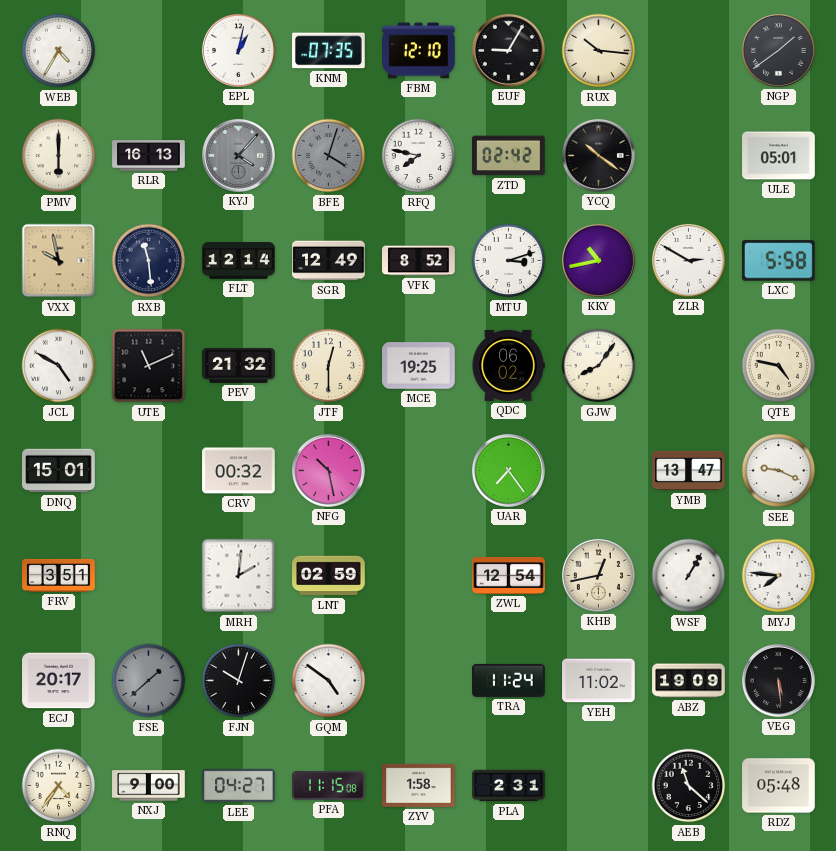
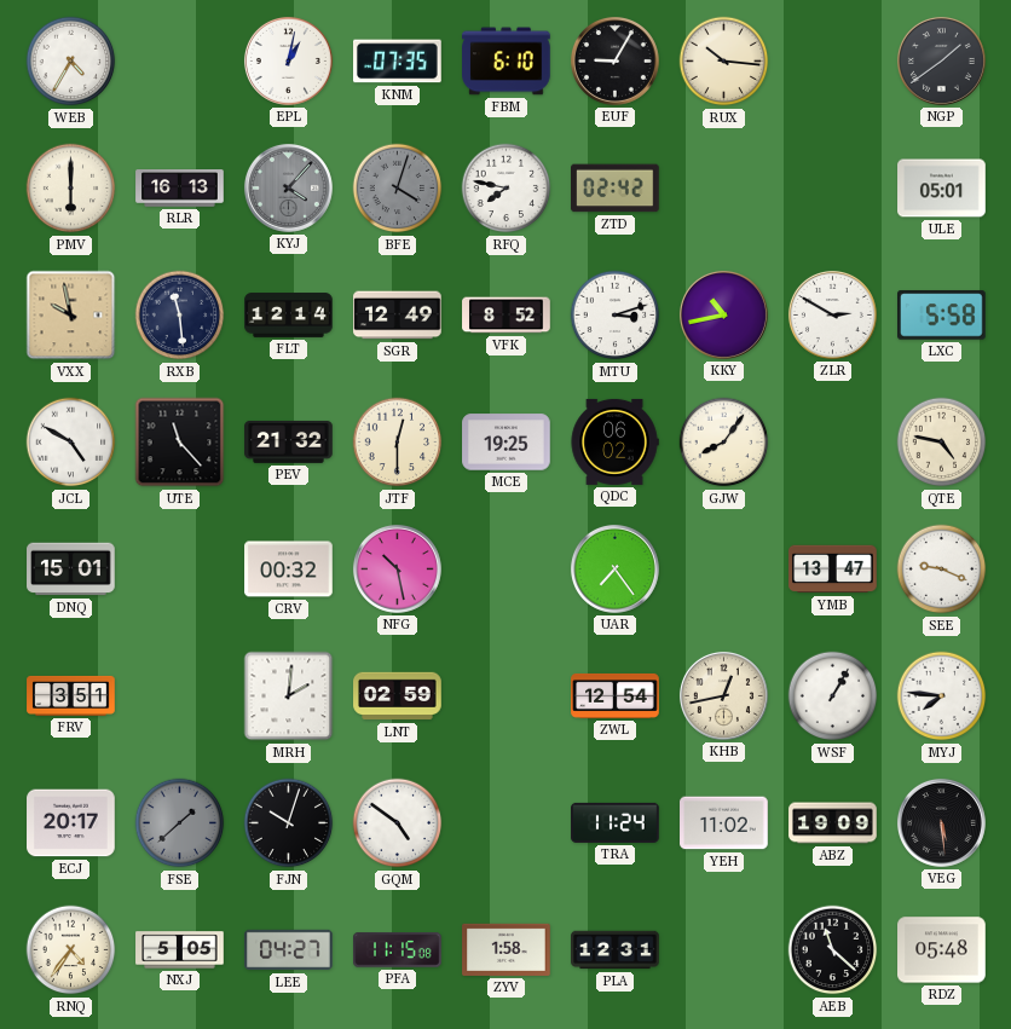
FBM: 12:10 -> 6:10 (507, 62)
YCQ: 10:21 -> none (598, 155)
UTE: 11:11 -> 11:23 (180, 443)
NXJ: 9:00 -> 5:05 (180, 950)
PLA: 2:31 -> 12:31 (616, 950)
